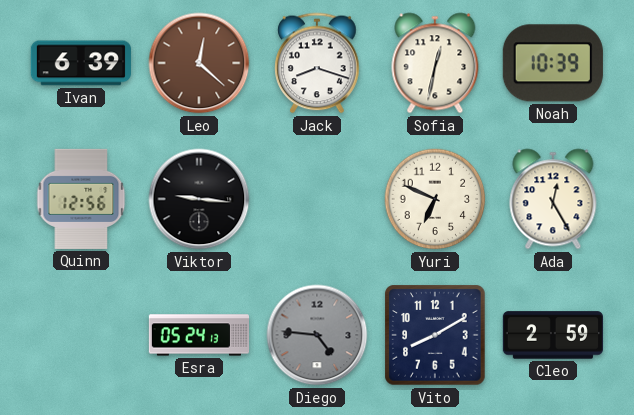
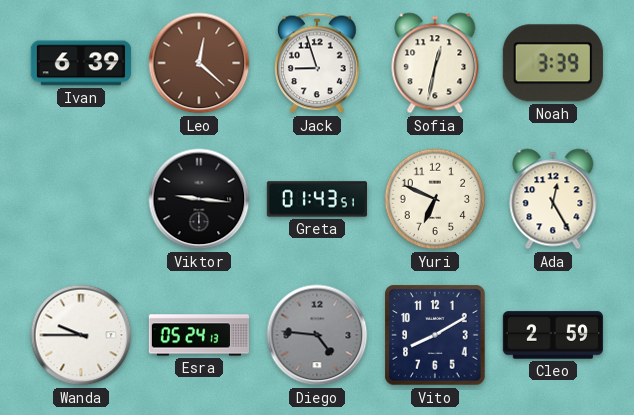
Jack: 8:18 -> 8:57 (317, 63)
Noah: 10:39 -> 3:39 (553, 63)
Quinn: 12:56 -> none (81, 199)
Greta: none -> 01:43 (317, 199)
Wanda: none -> 9:45 (81, 335)
